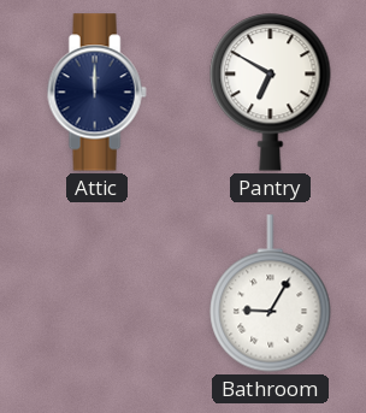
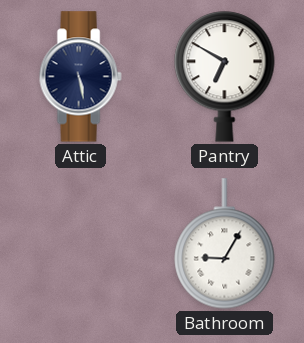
Attic: 12:00 -> 5:28 (80, 77)
